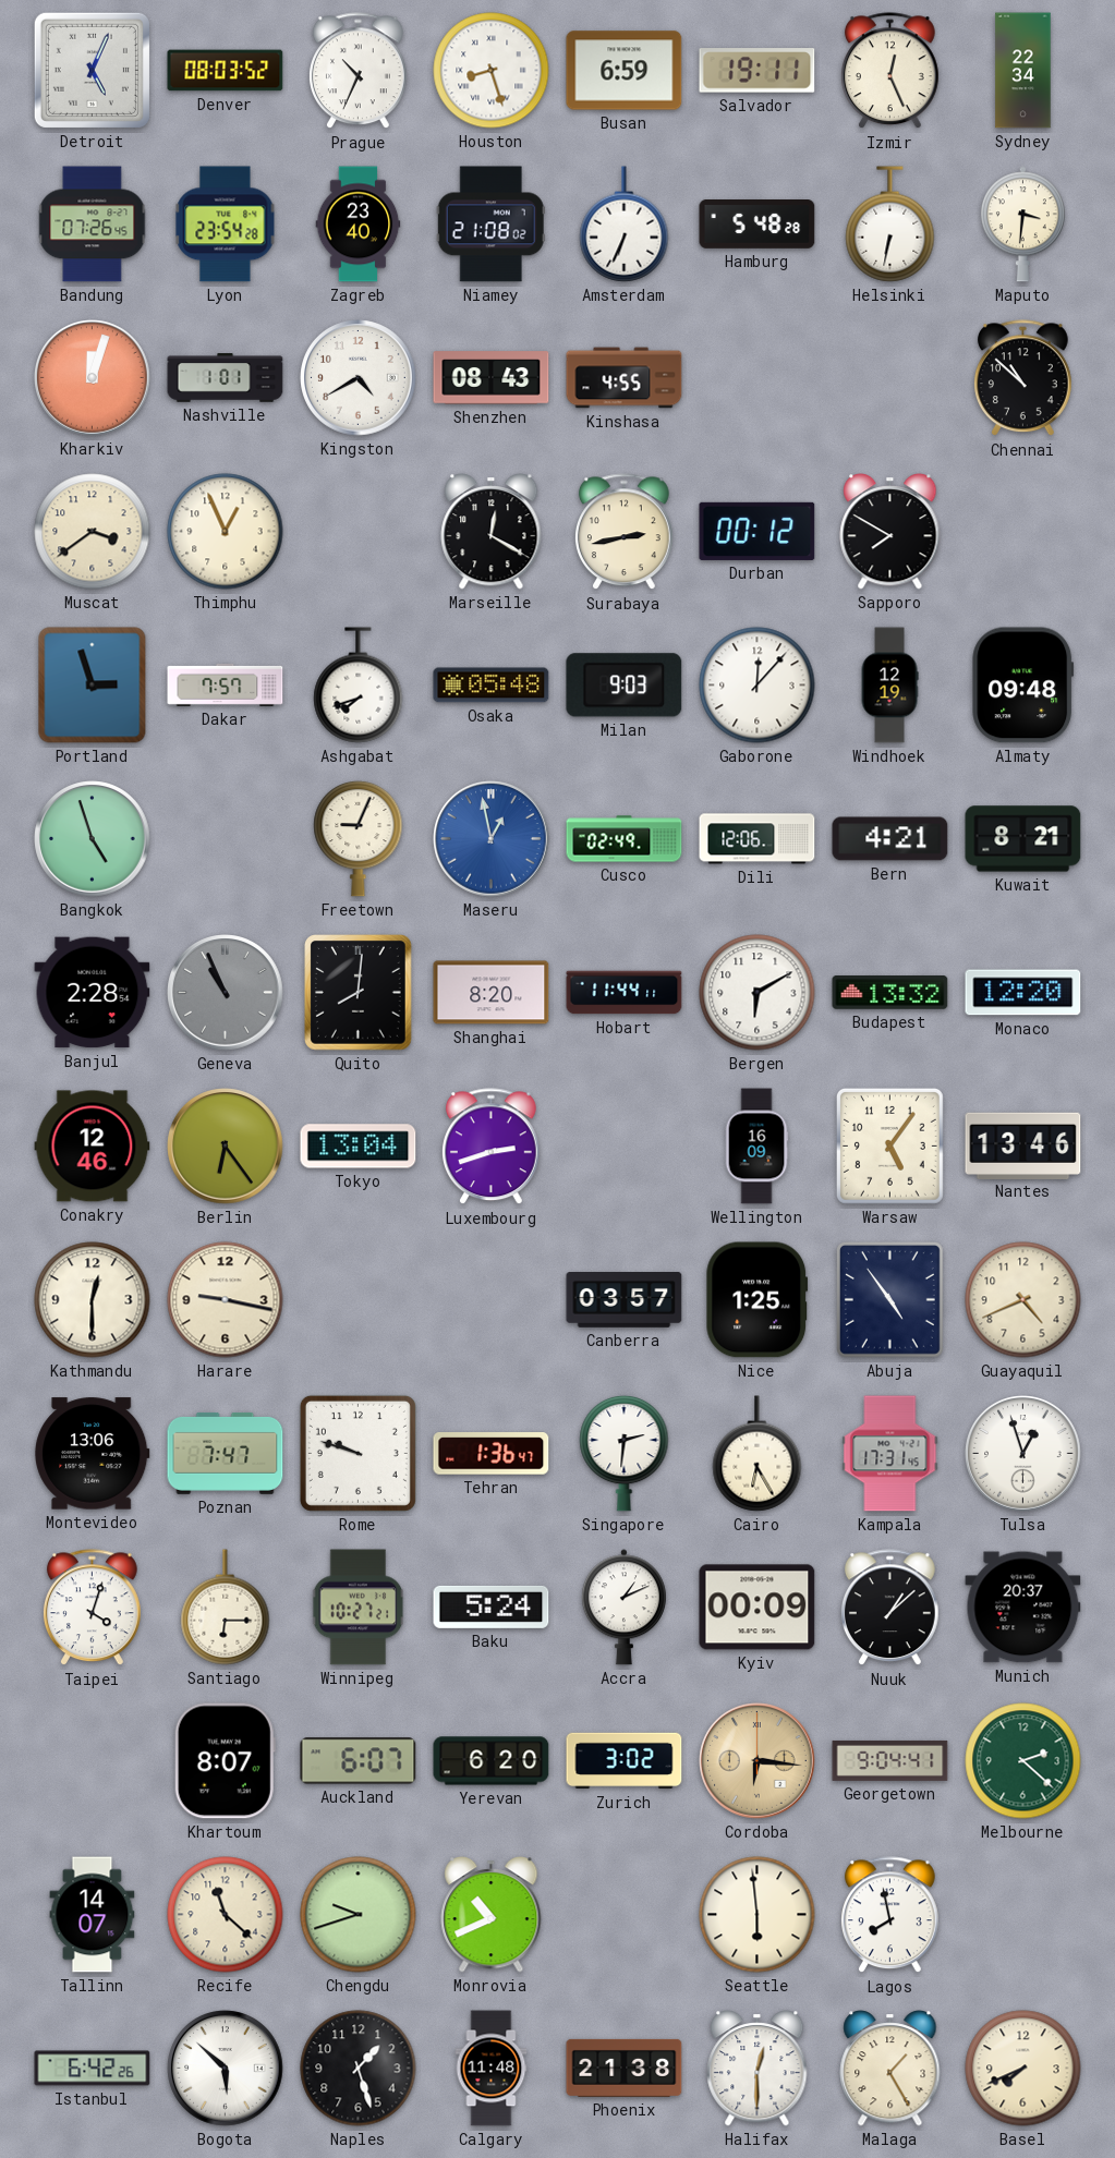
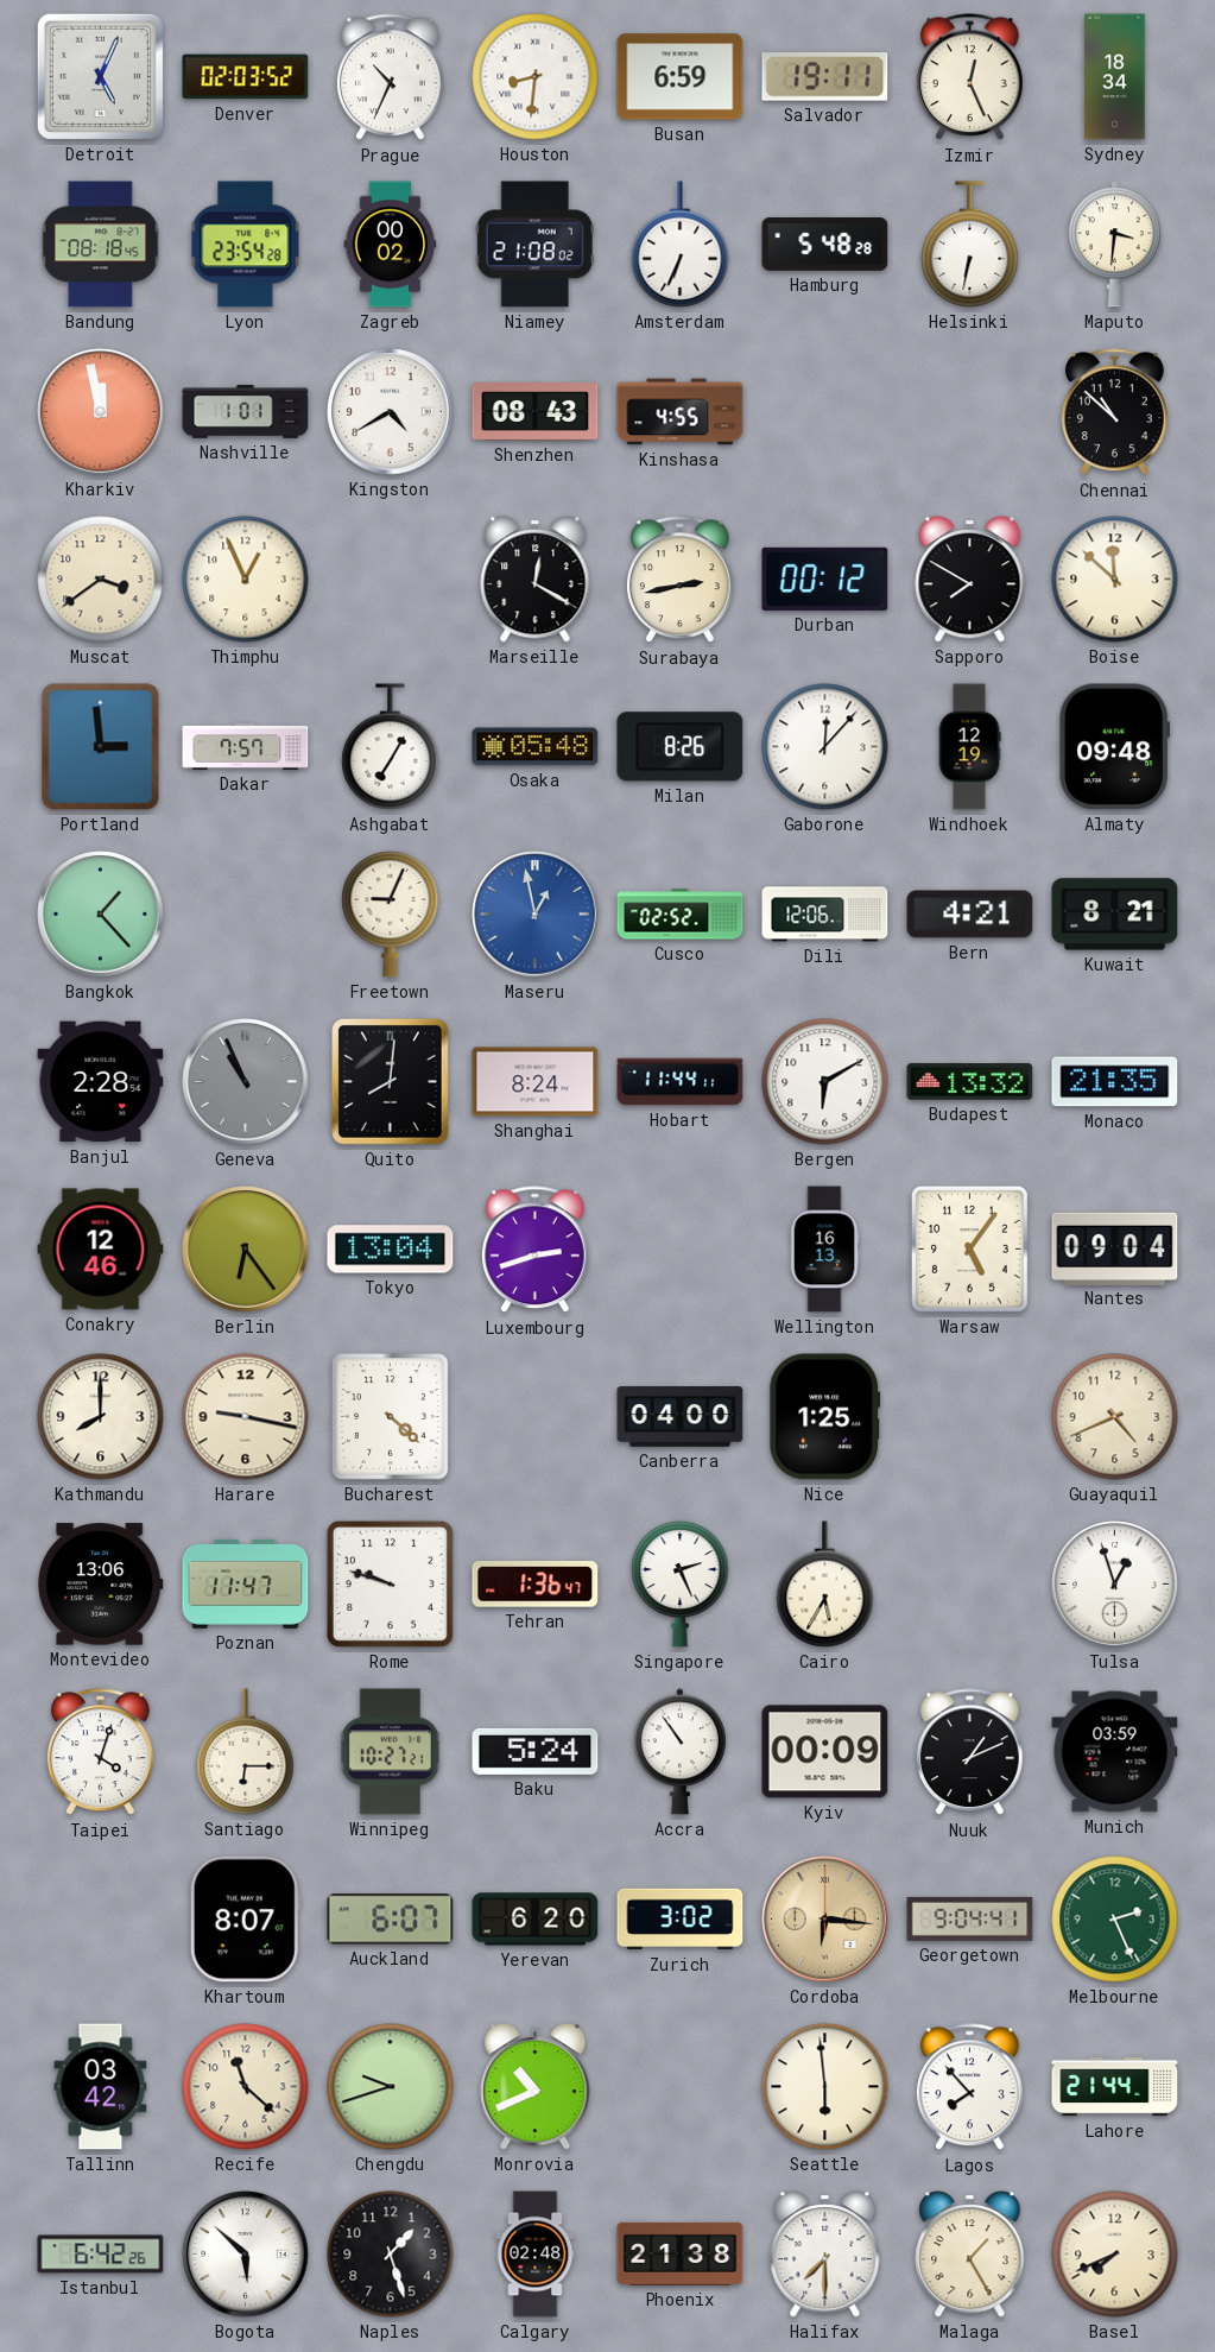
Denver: 08:03 -> 02:03 (246, 77)
Houston: 8:27 -> 8:31 (536, 77)
Sydney: 22:34 -> 18:34 (1115, 77)
Bandung: 07:26 -> 08:18 (101, 245)
Zagreb: 23:40 -> 00:02 (391, 245)
Kharkiv: 12:03 -> 11:58 (101, 412)
Boise: none -> 11:52 (1115, 580)
Portland: 2:57 -> 2:59 (101, 747)
Ashgabat: 7:42 -> 7:05 (391, 747)
Milan: 9:03 -> 8:26 (681, 747)
Bangkok: 4:57 -> 1:23 (101, 915)
Cusco: 02:49 -> 02:52 (681, 915)
Shanghai: 8:20 -> 8:24 (536, 1082)
Monaco: 12:20 -> 21:35 (1115, 1082)
Wellington: 16:09 -> 16:13 (824, 1250)
Nantes: 13:46 -> 09:04 (1115, 1248)
Kathmandu: 12:30 -> 8:00 (101, 1417)
Bucharest: none -> 4:22 (390, 1416)
Canberra: 03:57 -> 04:00 (681, 1417)
Abuja: 4:54 -> none (889, 1299)
Poznan: 7:47 -> 11:47 (246, 1585)
Singapore: 2:31 -> 2:26 (681, 1583)
Cairo: 6:25 -> 5:35 (825, 1585)
Kampala: 17:31 -> none (890, 1454)
Accra: 1:11 -> 10:54 (679, 1752)
Nuuk: 1:08 -> 1:11 (970, 1752)
Munich: 20:37 -> 03:59 (1115, 1752)
Melbourne: 2:22 -> 2:26 (1115, 1920)
Tallinn: 14:07 -> 03:42 (101, 2087)
Lagos: 7:58 -> 7:53 (970, 2087)
Lahore: none -> 21:44 (1115, 2087)
Calgary: 11:48 -> 02:48 (536, 2255)
Halifax: 12:30 -> 7:30 (825, 2255)
